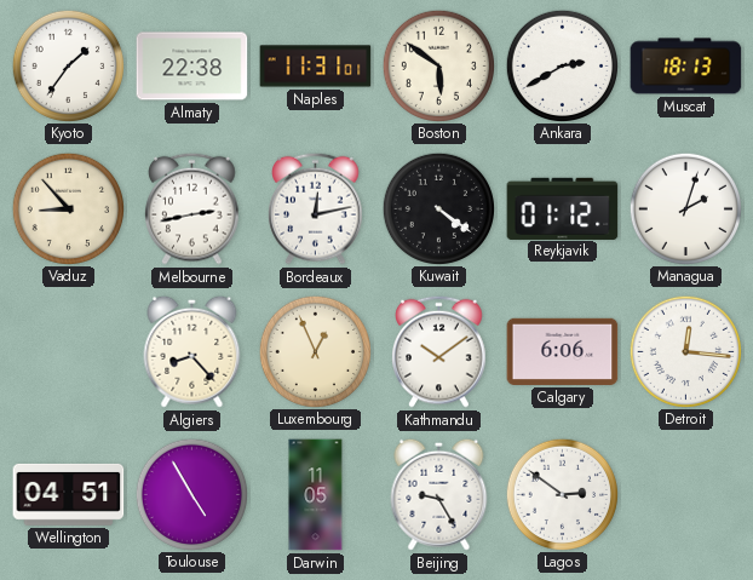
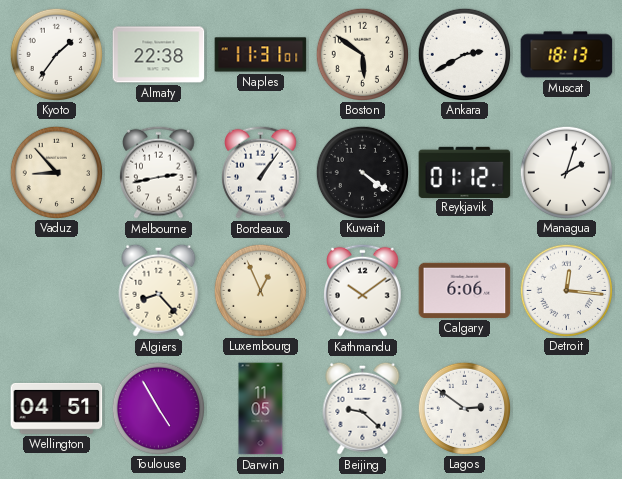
Bordeaux: 12:13 -> 1:06 (261, 172)
Beijing: 9:25 -> 9:22 (363, 408)
